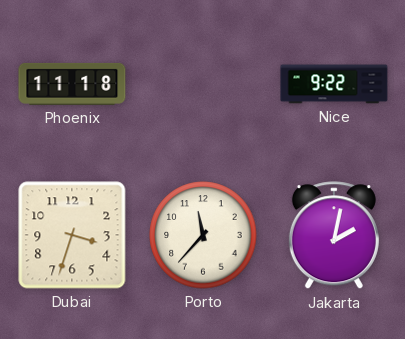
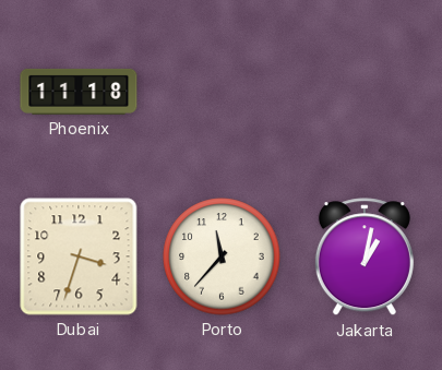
Nice: 9:22 -> none (334, 84)
Jakarta: 2:02 -> 1:02 (365, 258)
